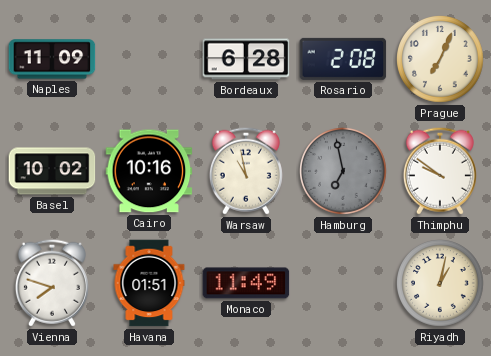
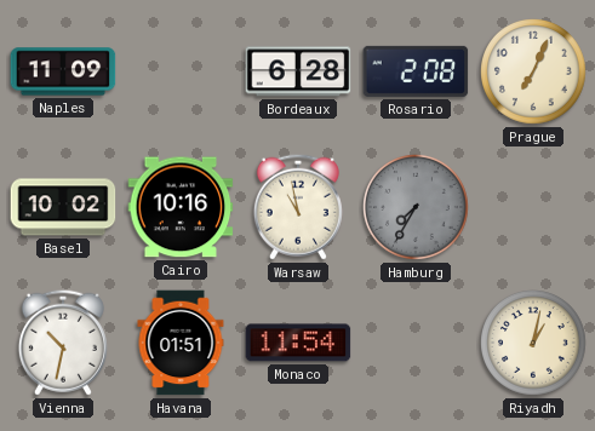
Hamburg: 6:58 -> 7:35 (417, 208)
Thimphu: 9:51 -> none (440, 171)
Vienna: 7:48 -> 10:32 (63, 343)
Monaco: 11:49 -> 11:54 (298, 343)
